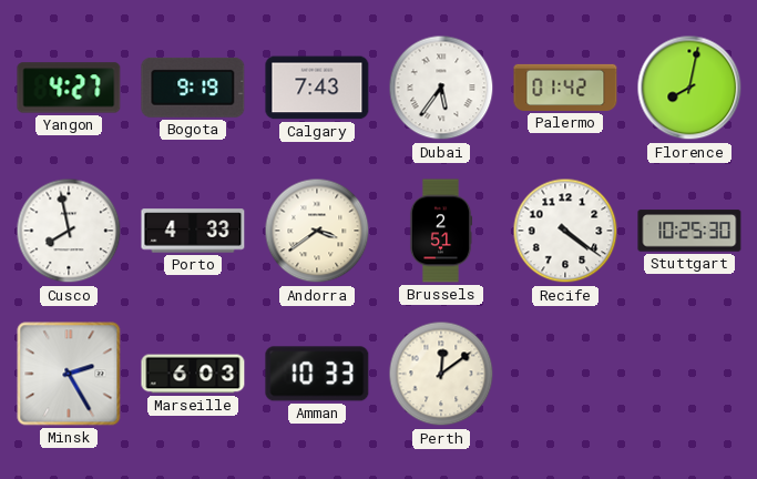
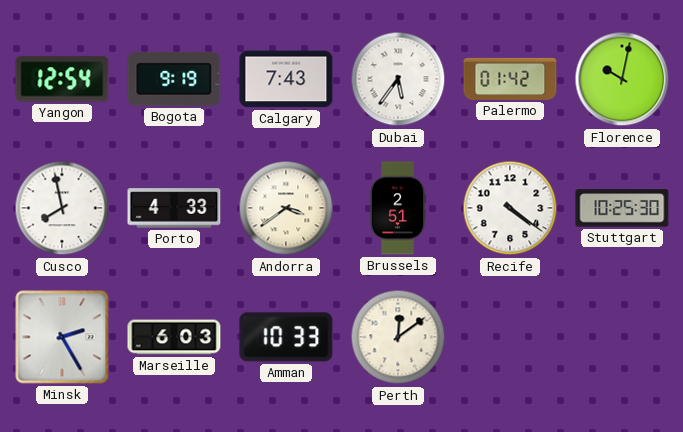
Yangon: 4:27 -> 12:54 (62, 79)
Florence: 8:02 -> 10:02 (622, 79)
